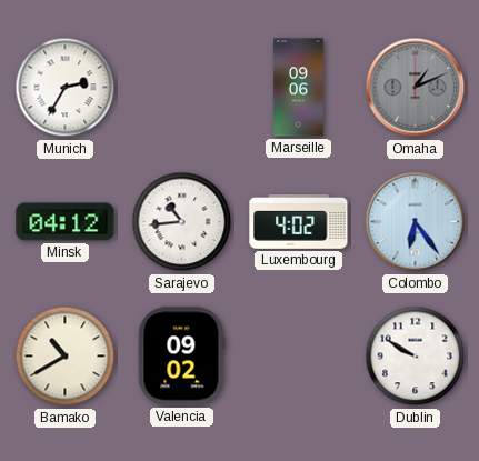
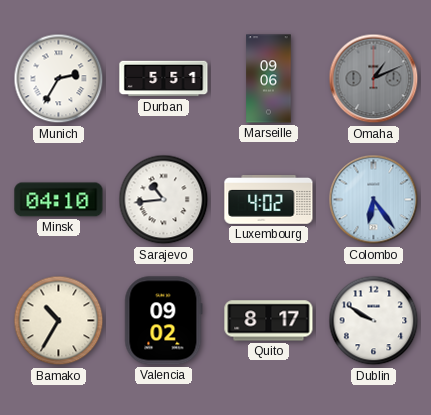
Durban: none -> 5:51 (164, 79)
Minsk: 04:12 -> 04:10 (59, 200)
Bamako: 10:40 -> 10:35 (59, 321)
Quito: none -> 8:17 (269, 321)
